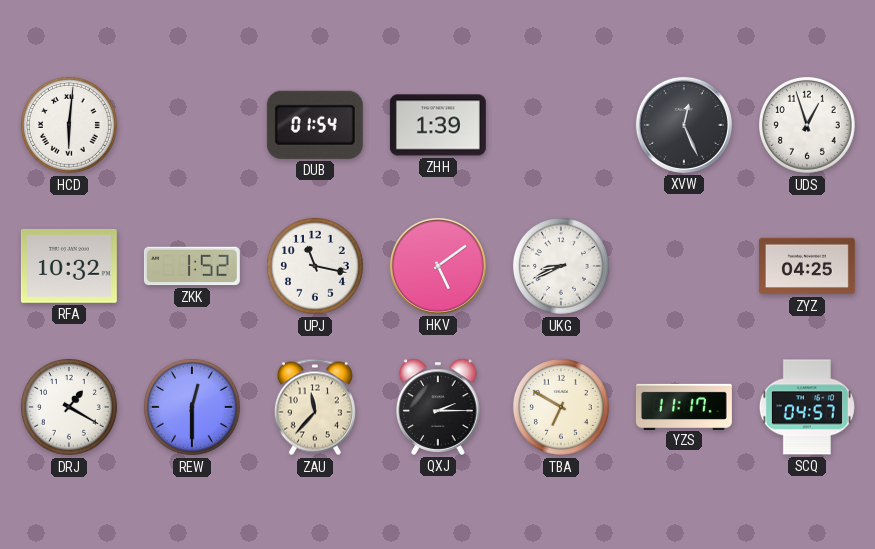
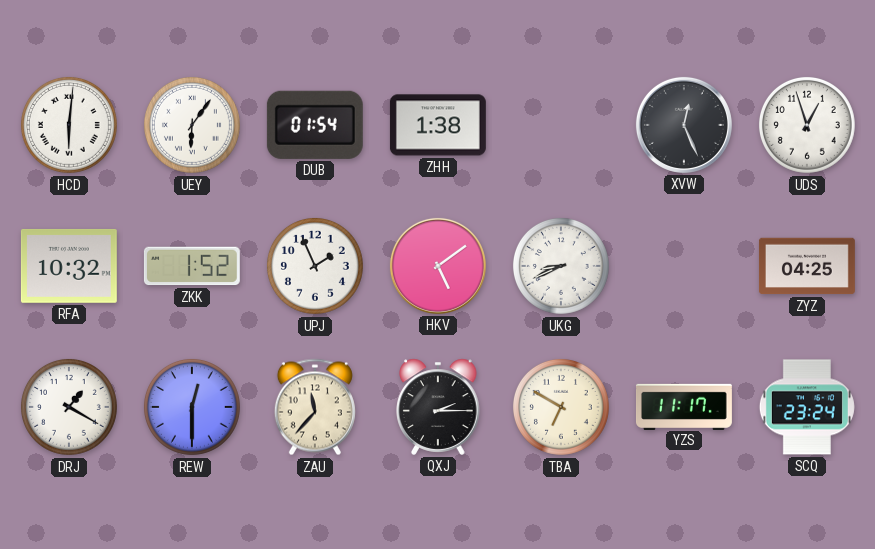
UEY: none -> 6:06 (192, 125)
ZHH: 1:39 -> 1:38 (438, 125)
UPJ: 11:17 -> 1:56 (315, 266)
SCQ: 04:57 -> 23:24 (807, 407)
